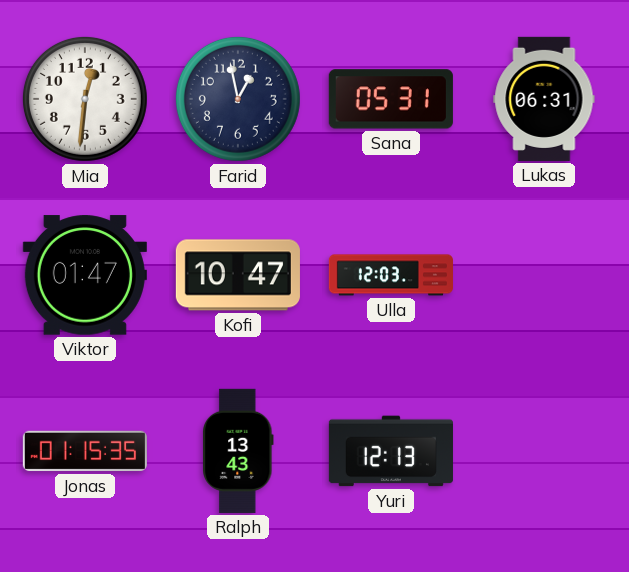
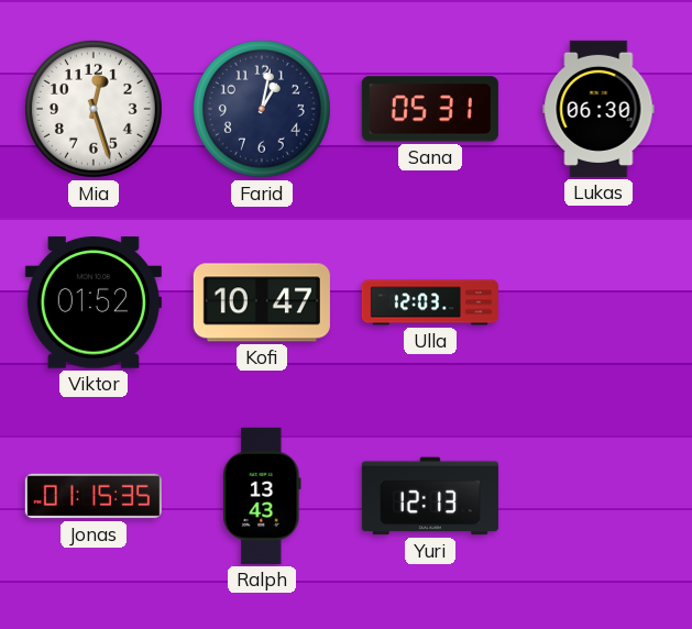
Mia: 12:31 -> 12:27 (94, 109)
Farid: 12:58 -> 1:02 (262, 109)
Lukas: 06:31 -> 06:30 (598, 109)
Viktor: 01:47 -> 01:52 (94, 302)
